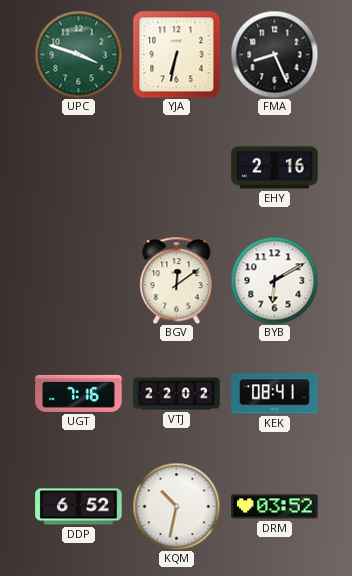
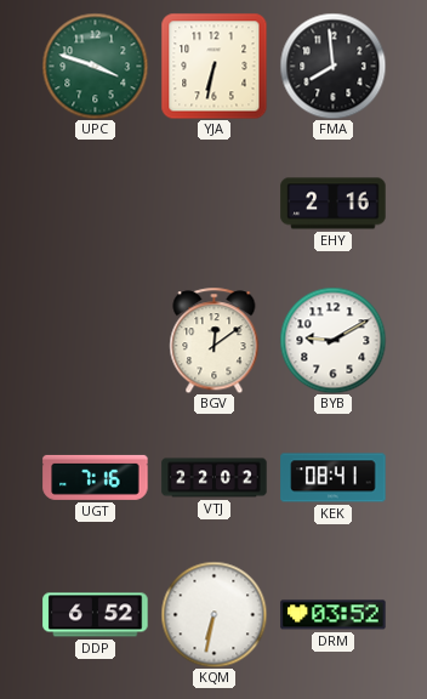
FMA: 8:26 -> 7:59 (332, 66)
BYB: 6:10 -> 9:10 (332, 340)
KQM: 10:32 -> 6:32 (213, 614)
